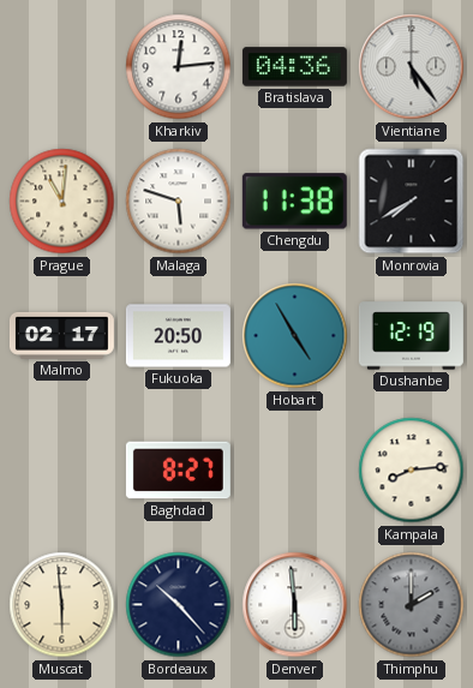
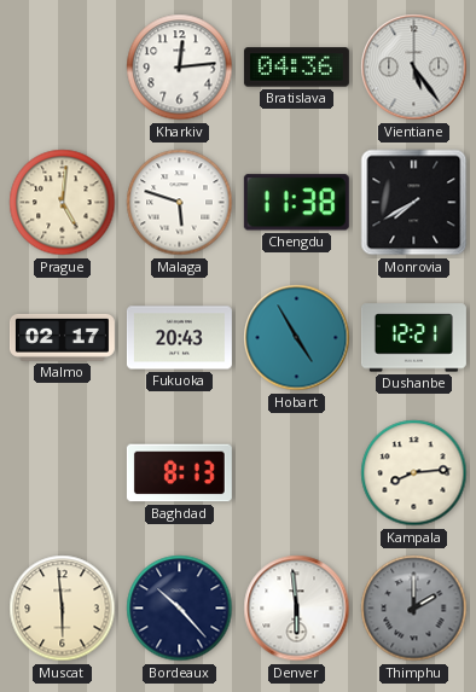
Prague: 11:01 -> 5:01 (63, 203)
Fukuoka: 20:50 -> 20:43 (179, 338)
Dushanbe: 12:19 -> 12:21 (413, 338)
Baghdad: 8:27 -> 8:13 (179, 473)
